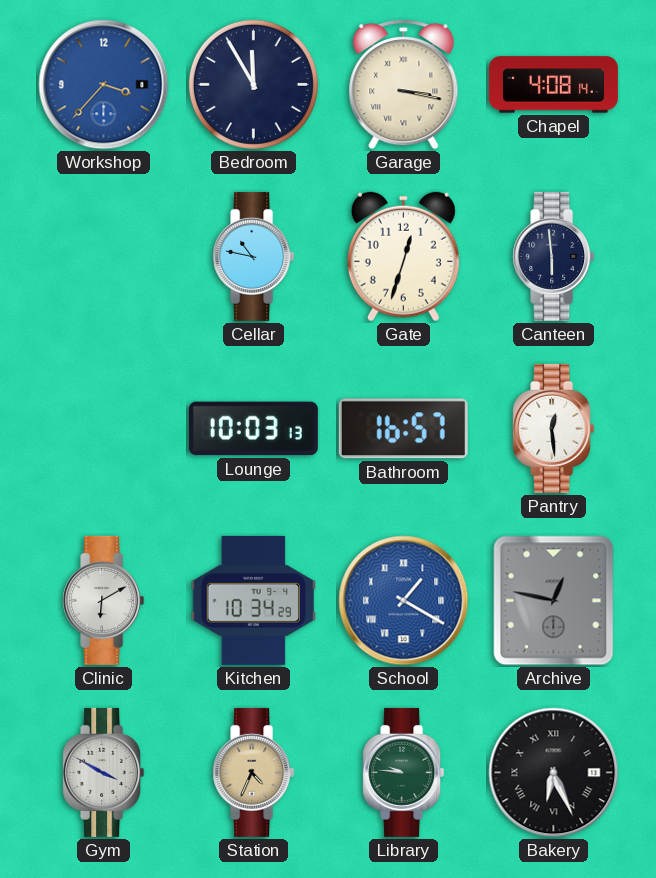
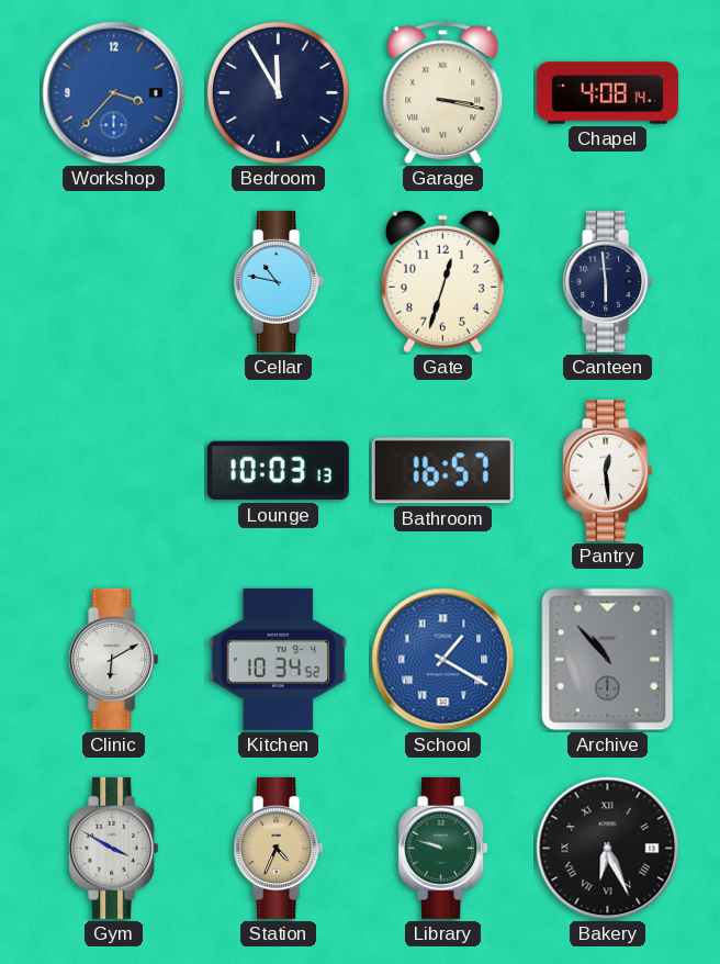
Kitchen: 10:34:29 -> 10:34:52 (279, 659)
Archive: 12:47 -> 10:53 (608, 660)
Library: 9:46 -> 9:48 (443, 848)
